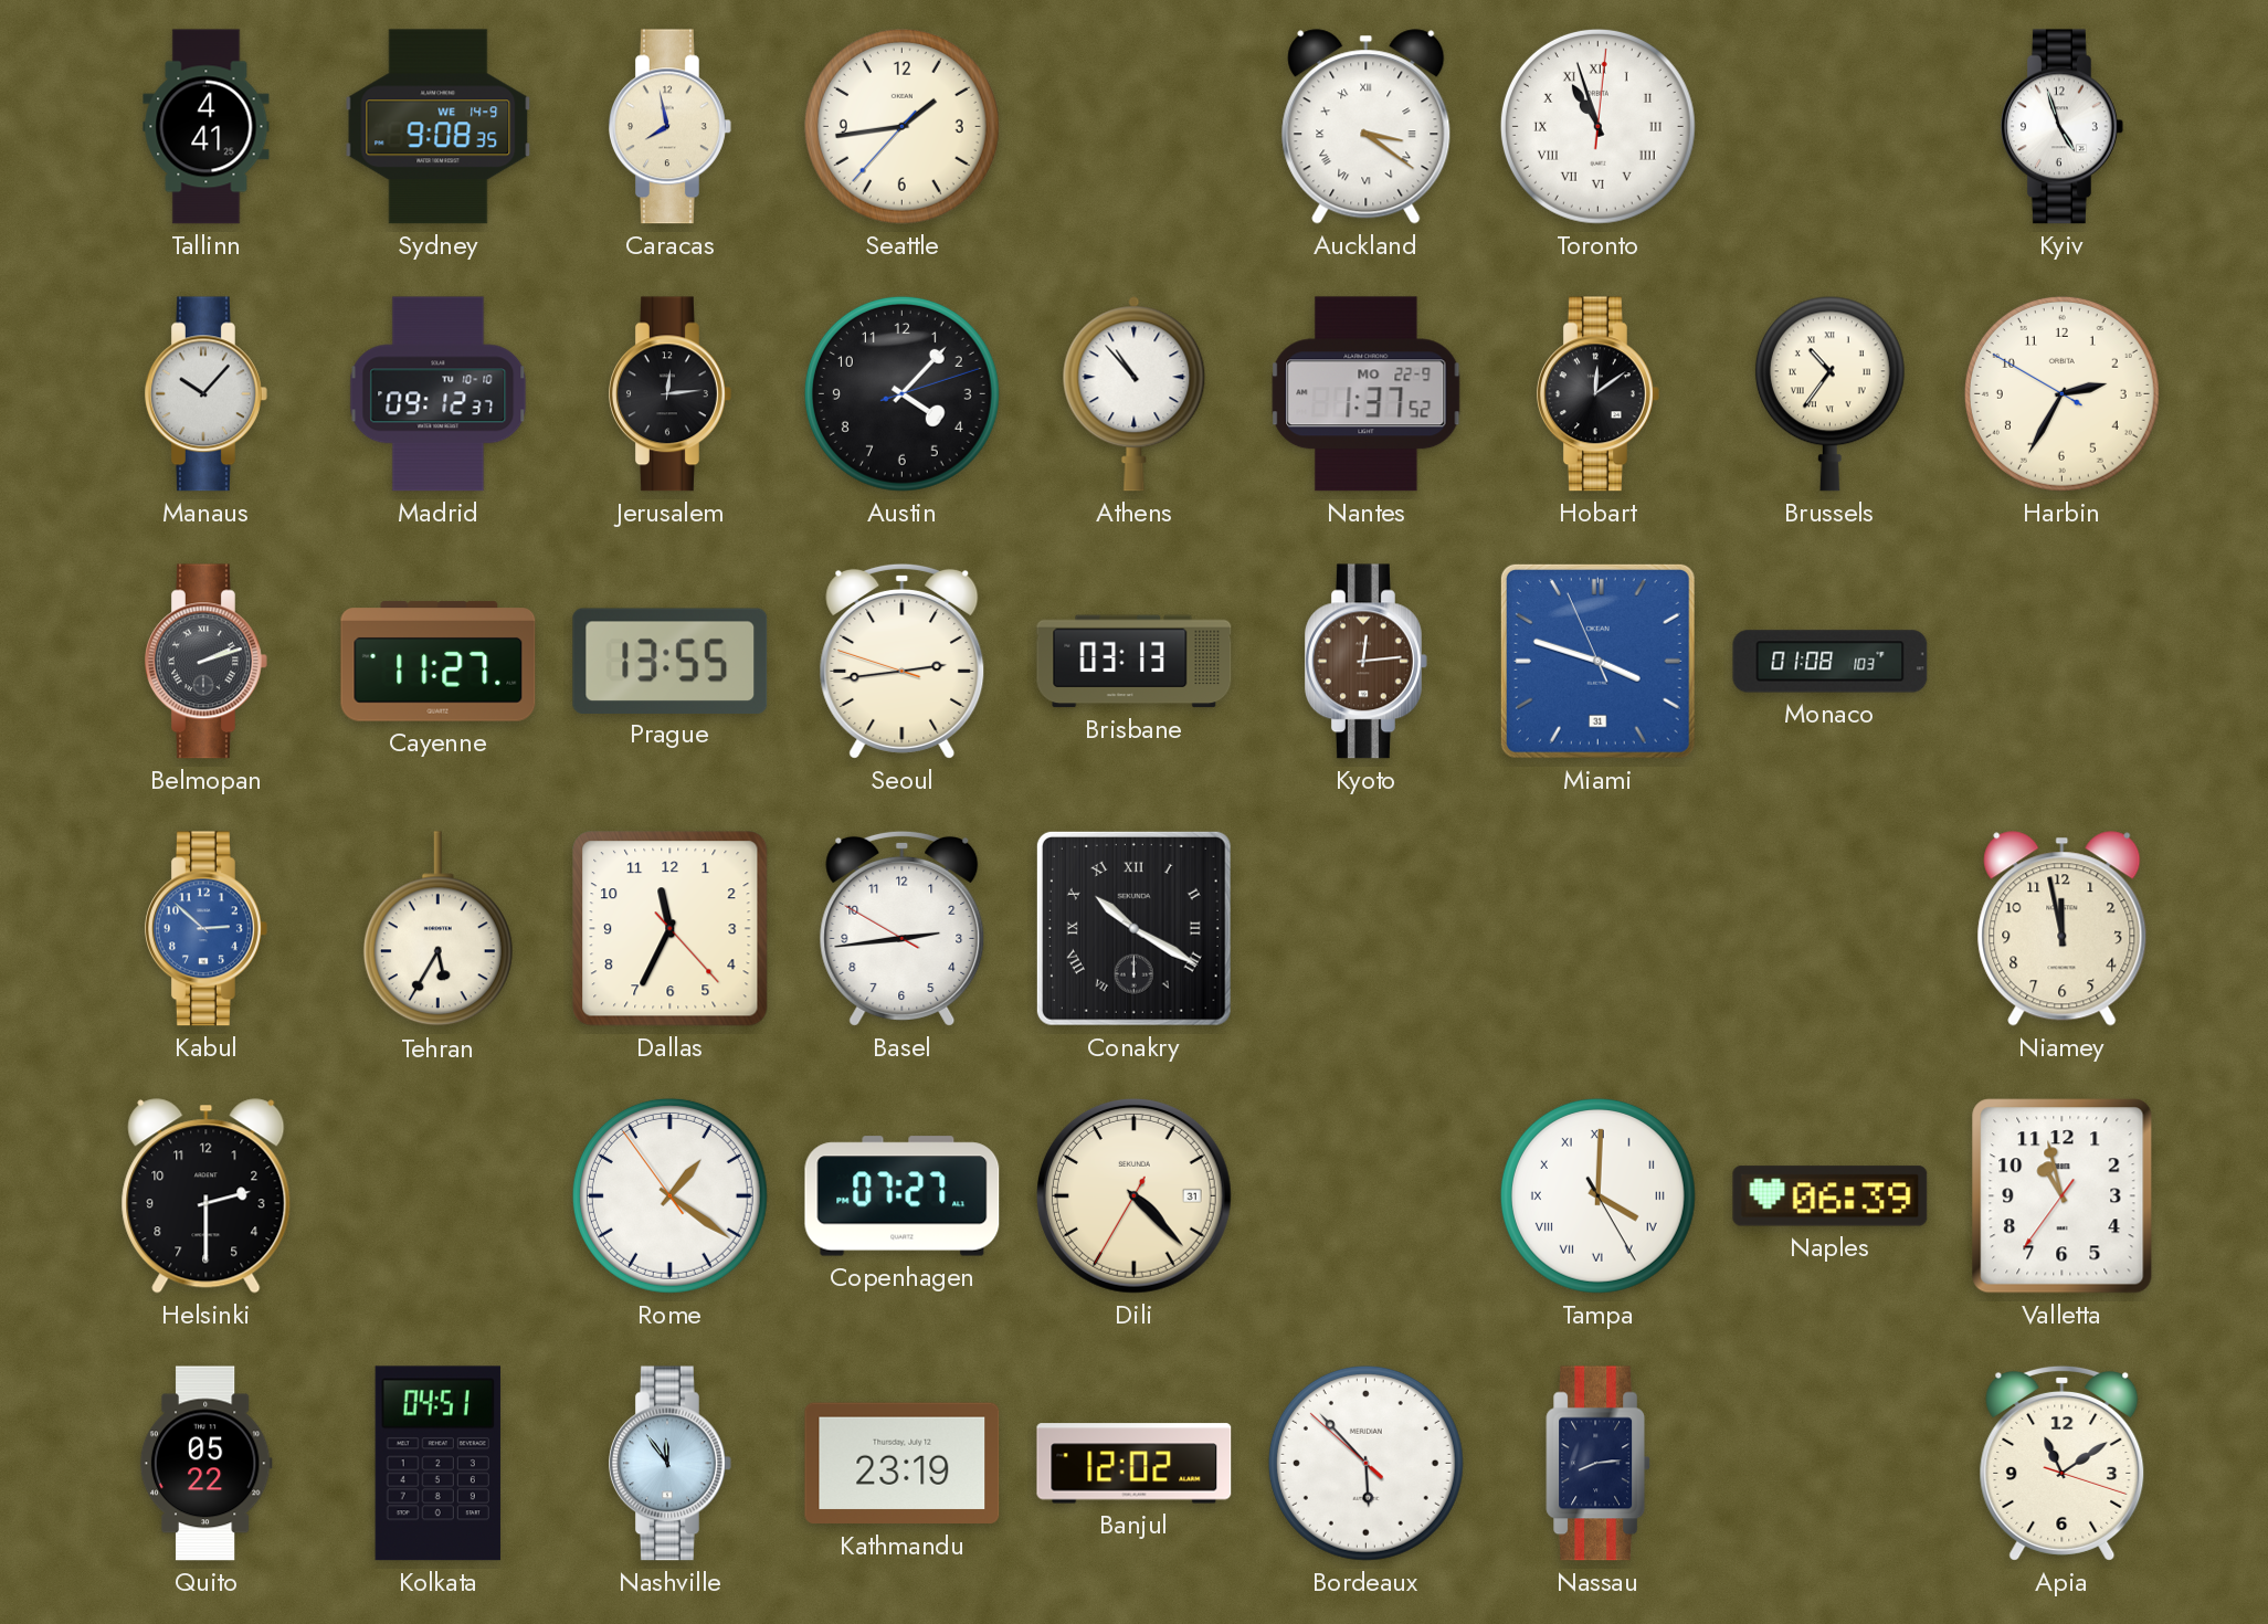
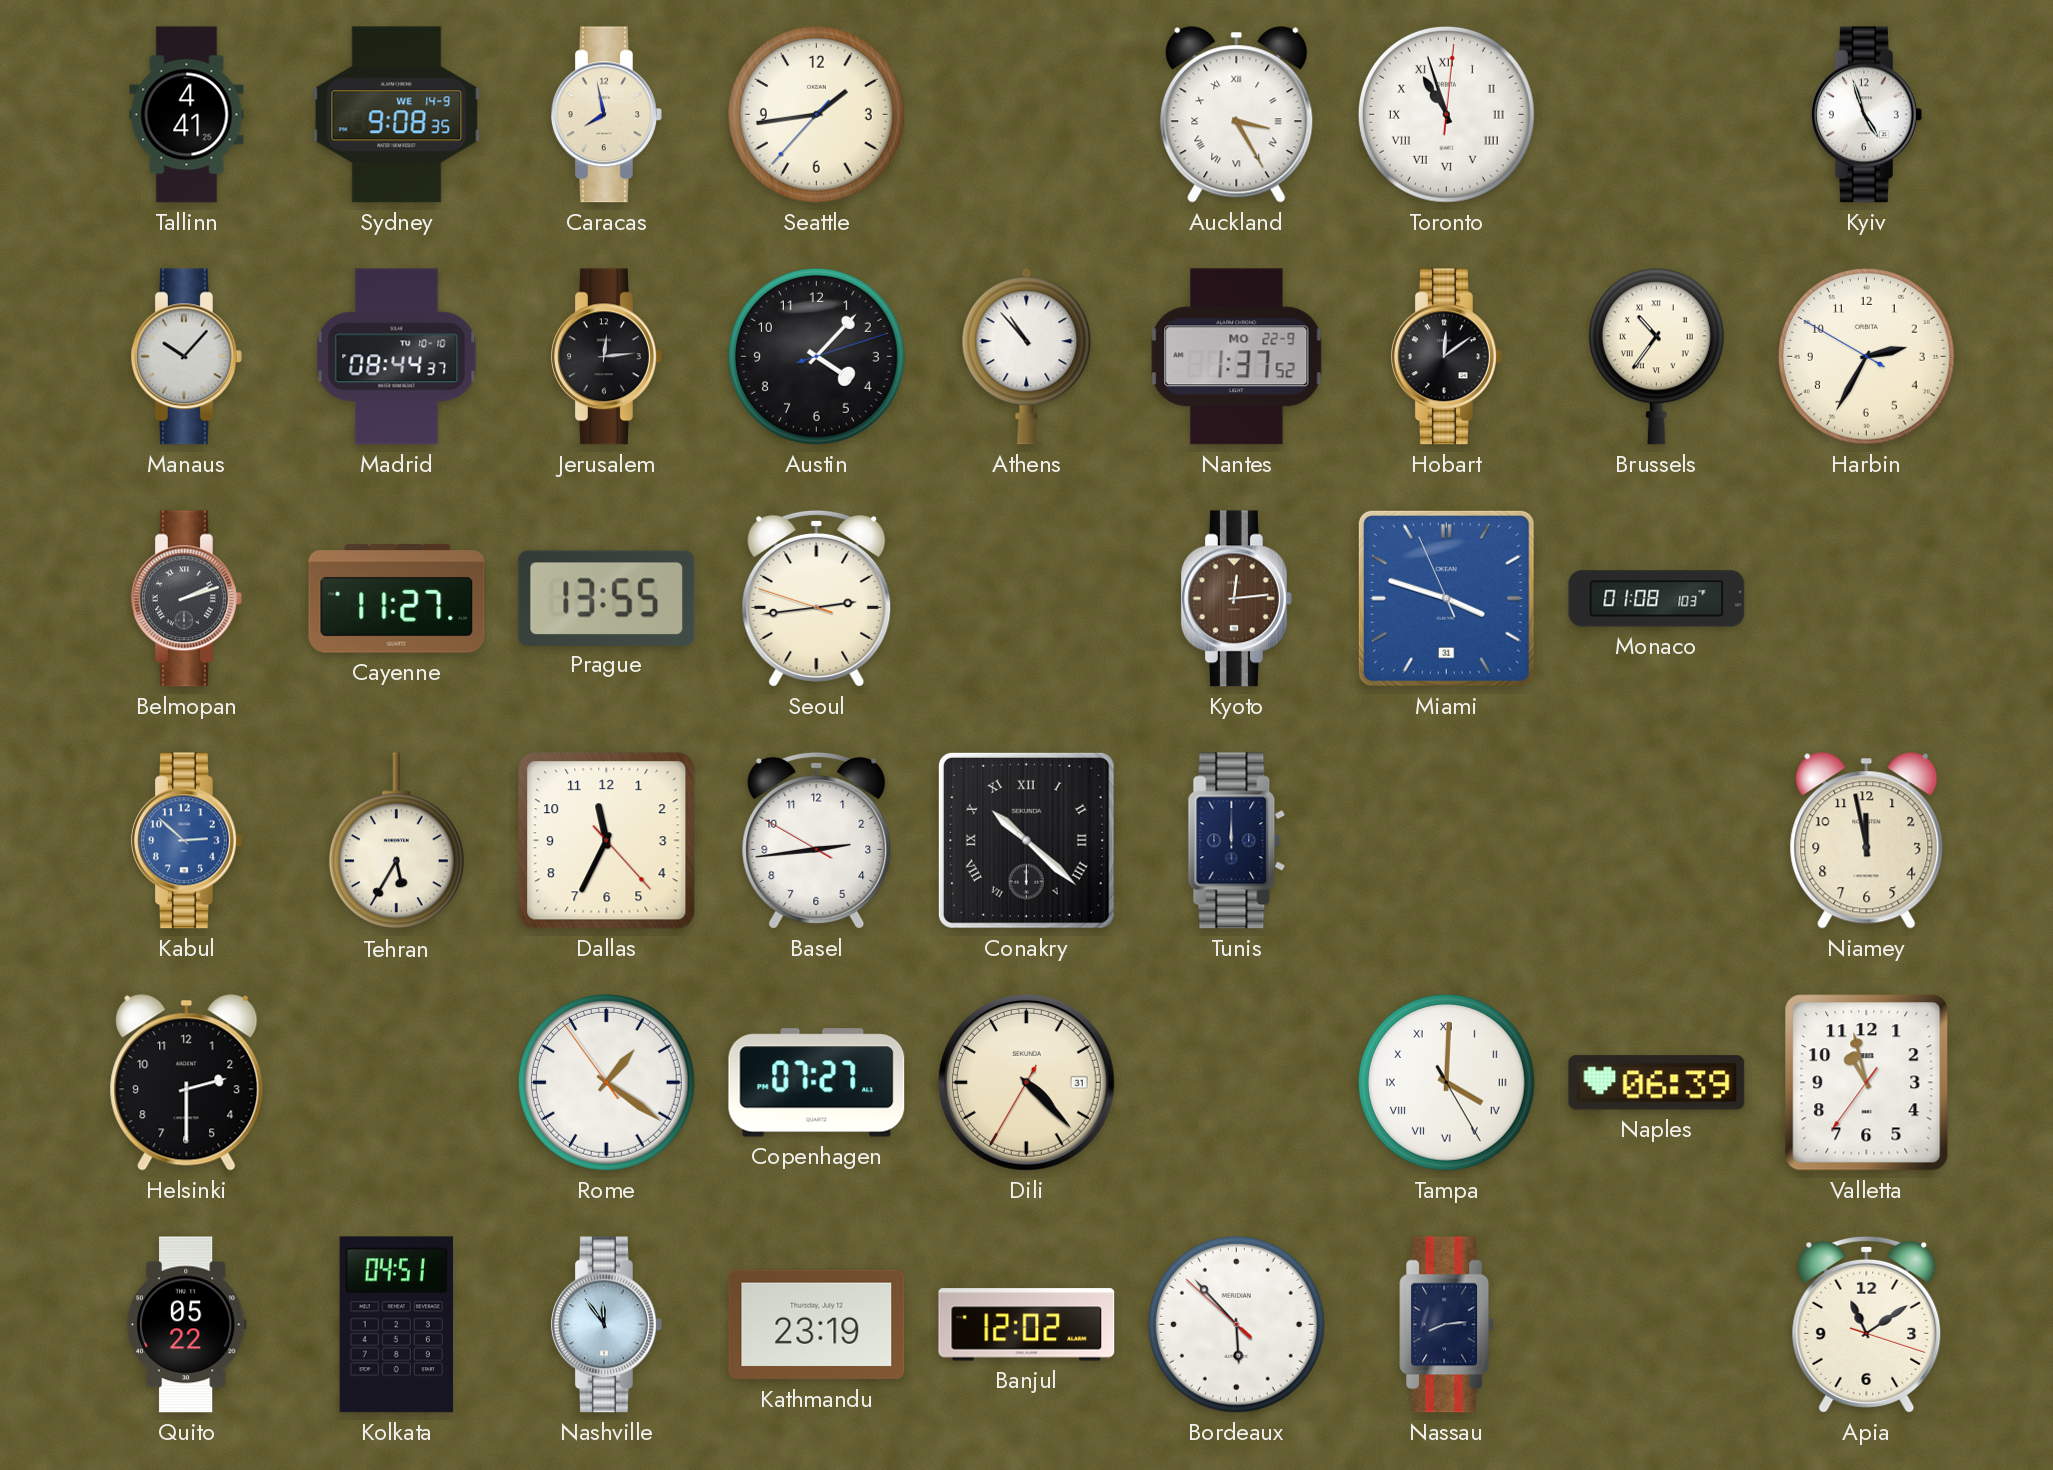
Auckland: 3:21 -> 3:25 (1237, 115)
Madrid: 09:12 -> 08:44 (397, 357)
Brisbane: 03:13 -> none (1135, 662)
Conakry: 10:20 -> 10:22 (1026, 840)
Tunis: none -> 12:00 (1237, 841)
